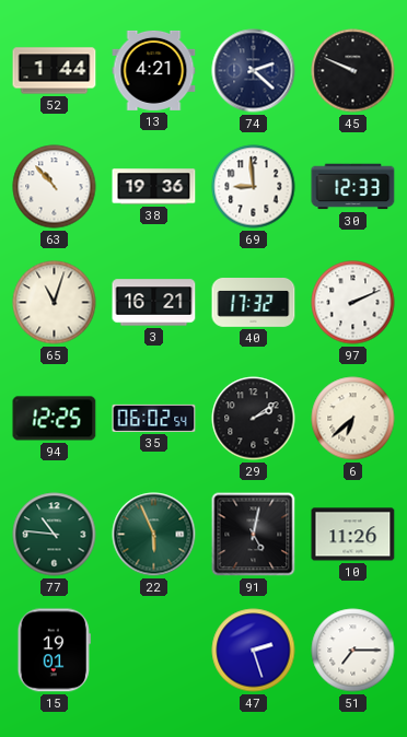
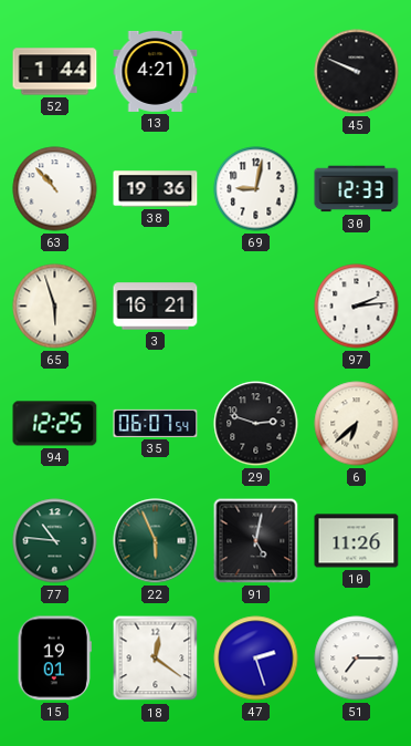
74: 2:22 -> none (254, 71)
69: 8:59 -> 9:02 (256, 189)
65: 11:03 -> 5:57 (55, 307)
40: 17:32 -> none (254, 303)
97: 2:11 -> 2:14 (357, 307)
35: 06:02 -> 06:07 (156, 423)
29: 2:09 -> 2:48 (256, 424)
18: none -> 12:21 (156, 659)
